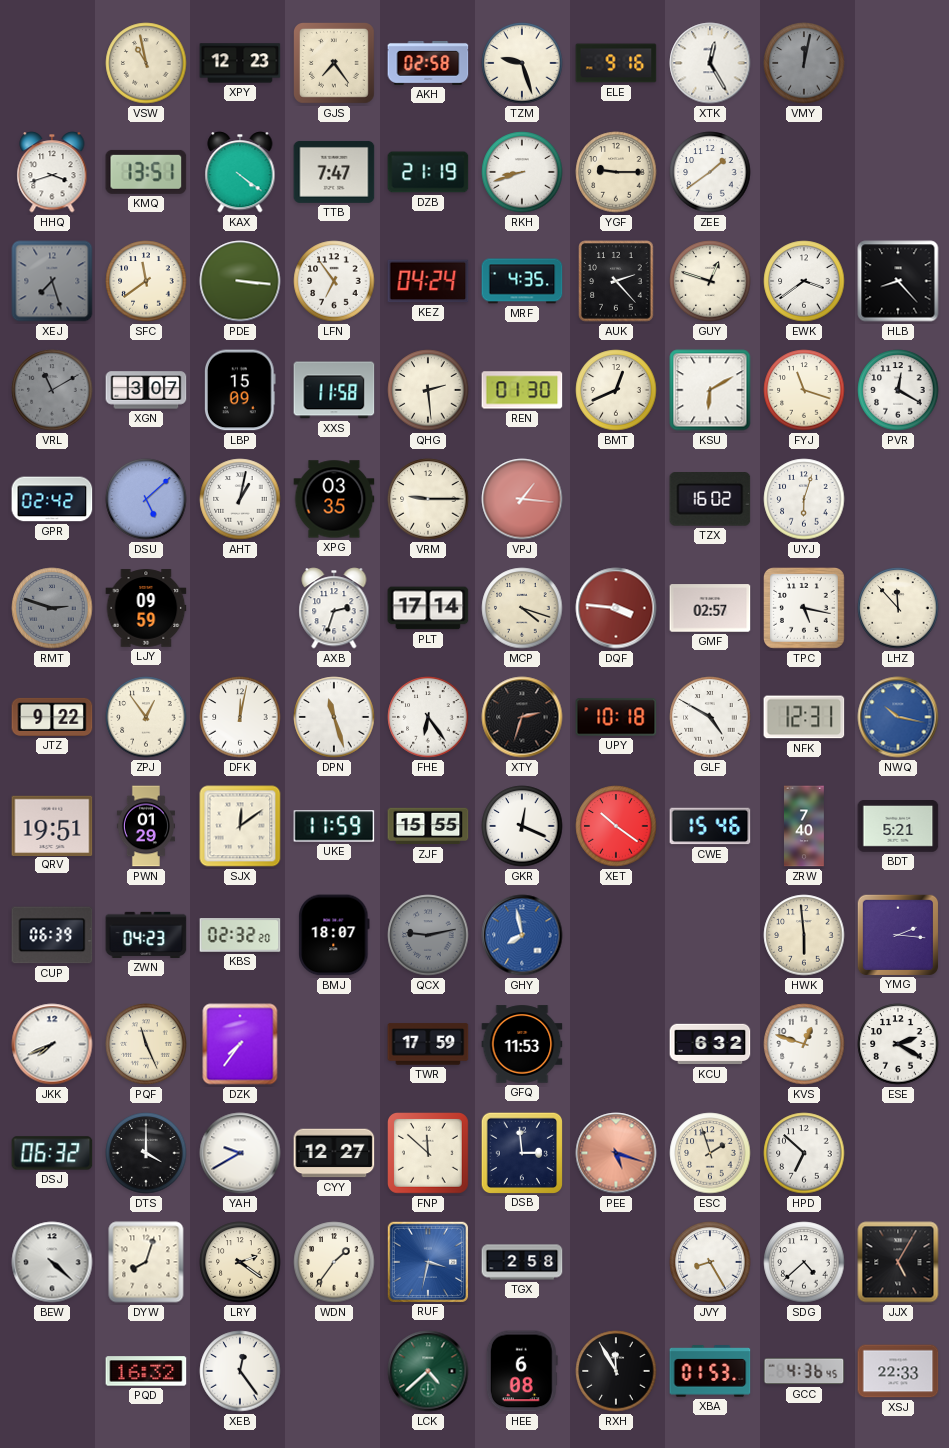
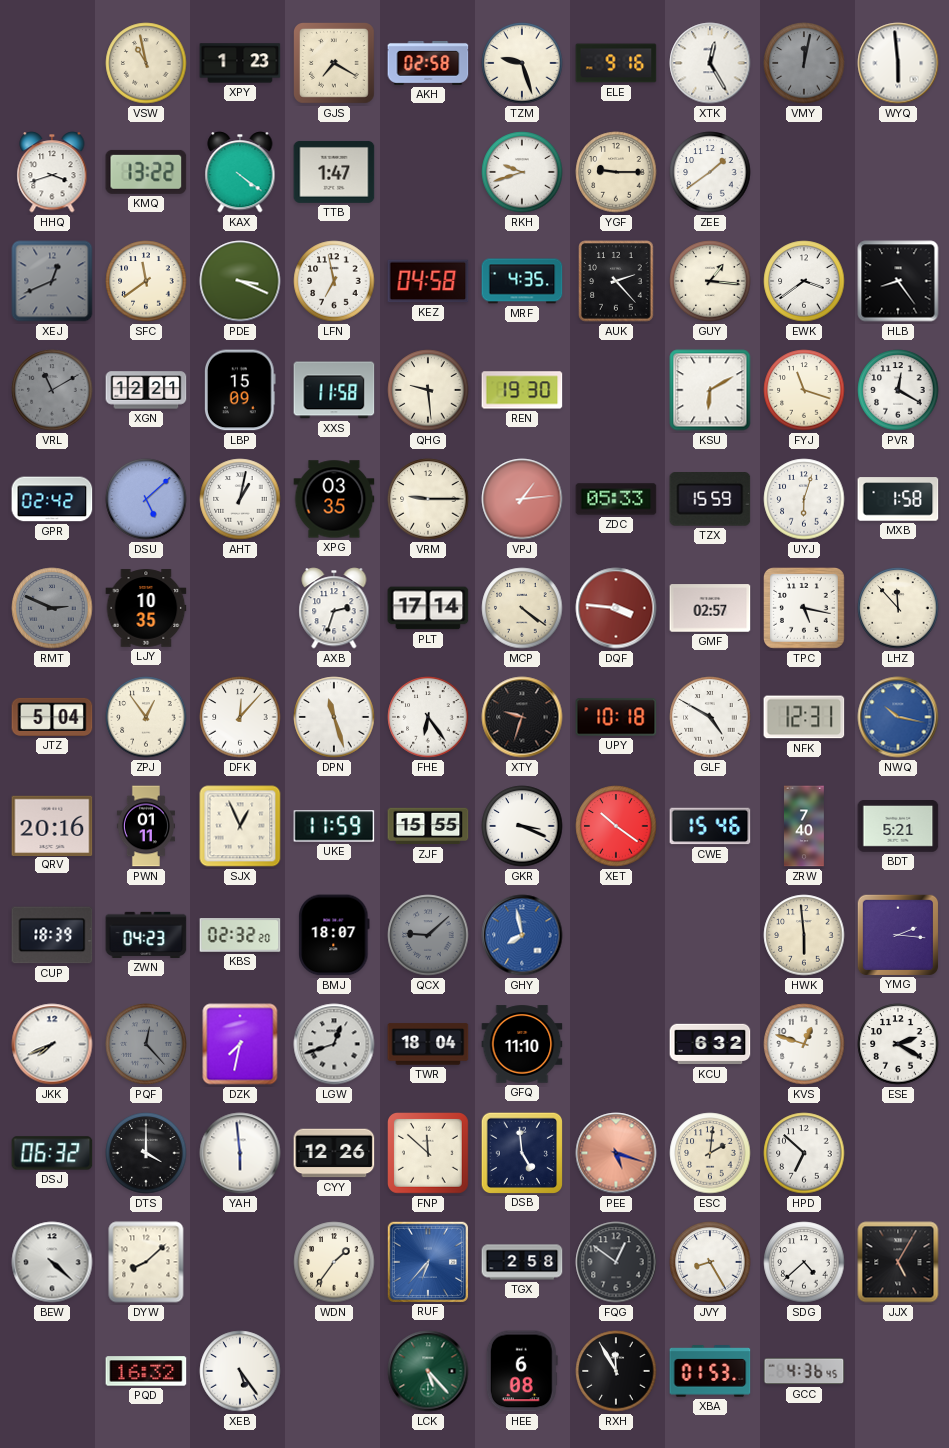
XPY: 12:23 -> 1:23 (240, 63)
GJS: 7:24 -> 7:20 (335, 64)
WYQ: none -> 5:59 (898, 63)
KMQ: 13:51 -> 13:22 (146, 172)
TTB: 7:47 -> 1:47 (334, 172)
DZB: 21:19 -> none (428, 172)
RKH: 8:42 -> 9:42 (522, 172)
XEJ: 7:27 -> 12:41 (52, 281)
PDE: 3:16 -> 3:19 (240, 281)
LFN: 6:54 -> 6:58 (334, 281)
KEZ: 04:24 -> 04:58 (428, 281)
GUY: 12:48 -> 1:16 (710, 281)
HLB: 8:23 -> 8:24 (898, 281)
XGN: 3:07 -> 12:21 (146, 390)
QHG: 2:29 -> 9:29 (428, 390)
REN: 01:30 -> 19:30 (522, 390)
BMT: 12:41 -> none (616, 390)
VPJ: 1:16 -> 1:14 (522, 499)
ZDC: none -> 05:33 (616, 499)
TZX: 16:02 -> 15:59 (710, 500)
MXB: none -> 1:58 (898, 499)
RMT: 2:48 -> 2:49 (52, 608)
LJY: 09:59 -> 10:35 (146, 608)
MCP: 4:18 -> 4:21 (522, 608)
JTZ: 9:22 -> 5:04 (52, 717)
DFK: 12:02 -> 12:07 (240, 717)
XTY: 2:33 -> 9:33 (522, 717)
QRV: 19:51 -> 20:16 (52, 825)
PWN: 01:29 -> 01:11 (146, 826)
SJX: 12:09 -> 12:56 (240, 826)
GKR: 12:19 -> 3:19 (522, 826)
CUP: 06:39 -> 18:39 (52, 935)
QCX: 9:13 -> 9:08 (428, 935)
PQF: 11:26 -> 12:23 (146, 1044)
PQF dial: cream -> grey (146, 1044)
DZK: 7:36 -> 7:32 (240, 1044)
LGW: none -> 12:42 (334, 1044)
TWR: 17:59 -> 18:04 (428, 1044)
GFQ: 11:53 -> 11:10 (522, 1044)
YAH: 9:40 -> 5:59 (240, 1153)
CYY: 12:27 -> 12:26 (334, 1153)
DSB: 2:59 -> 4:59 (521, 1152)
ESC: 1:57 -> 2:01 (710, 1153)
DYW: 8:03 -> 8:08 (146, 1262)
LRY: 2:21 -> none (240, 1262)
RUF: 3:32 -> 6:37 (427, 1261)
FQG: none -> 12:51 (616, 1262)
XEB: 12:24 -> 5:24 (240, 1371)
LCK: 4:38 -> 5:23 (428, 1371)
XSJ: 22:33 -> none (898, 1371)
